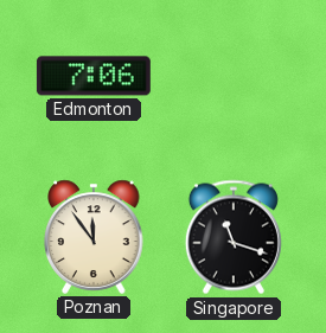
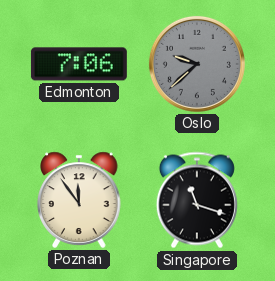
Oslo: none -> 9:38 (197, 64)
